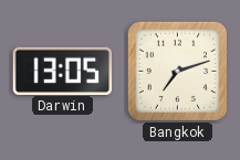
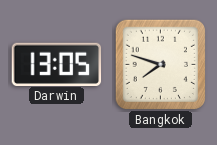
Bangkok: 7:12 -> 7:48 (160, 64)
